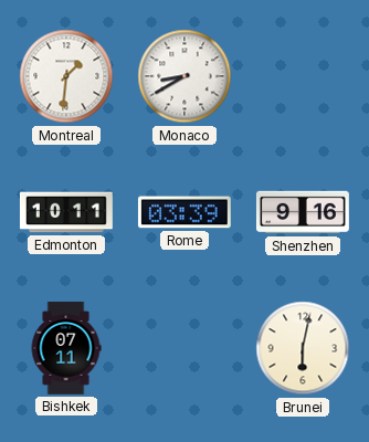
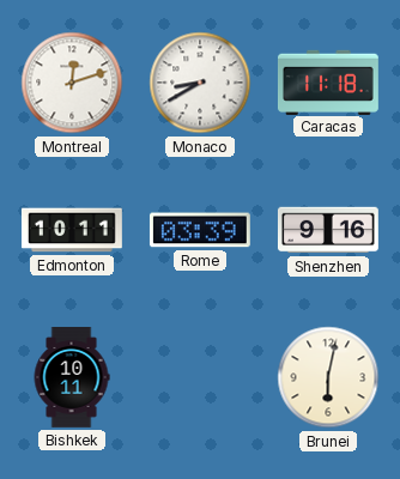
Montreal: 1:31 -> 12:12 (72, 83)
Caracas: none -> 11:18 (328, 81)
Bishkek: 07:11 -> 10:11 (72, 378)
